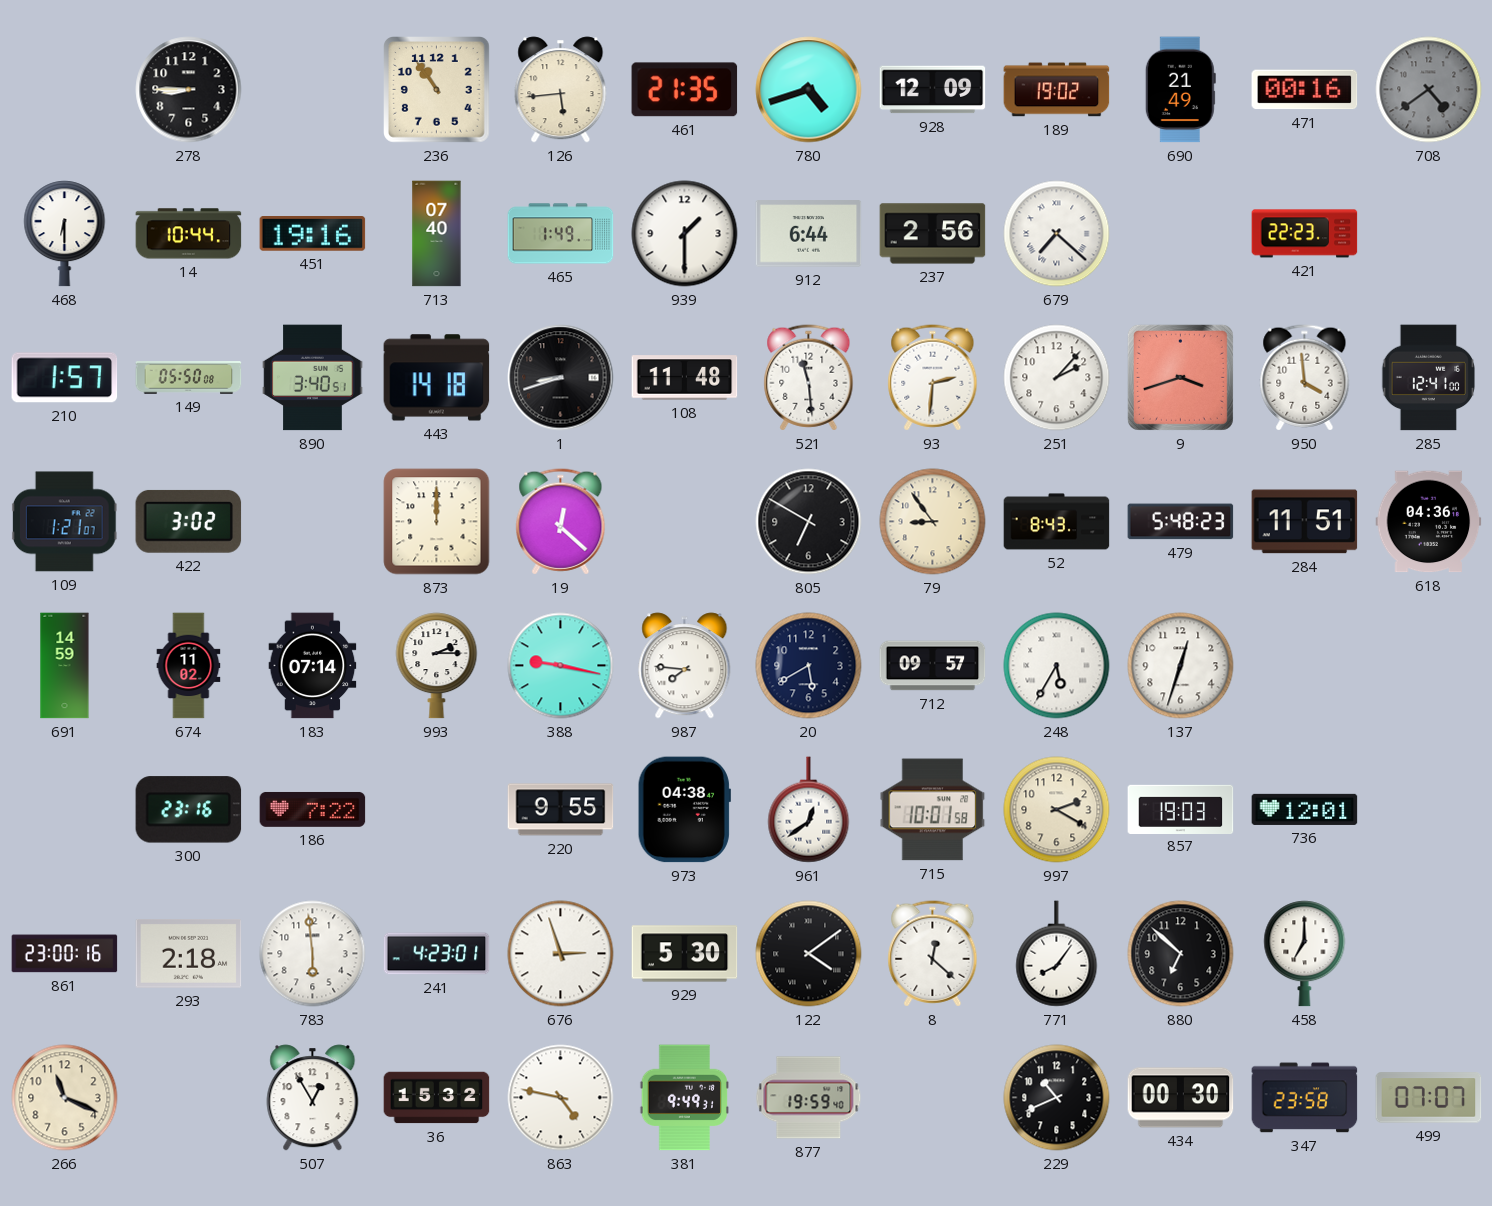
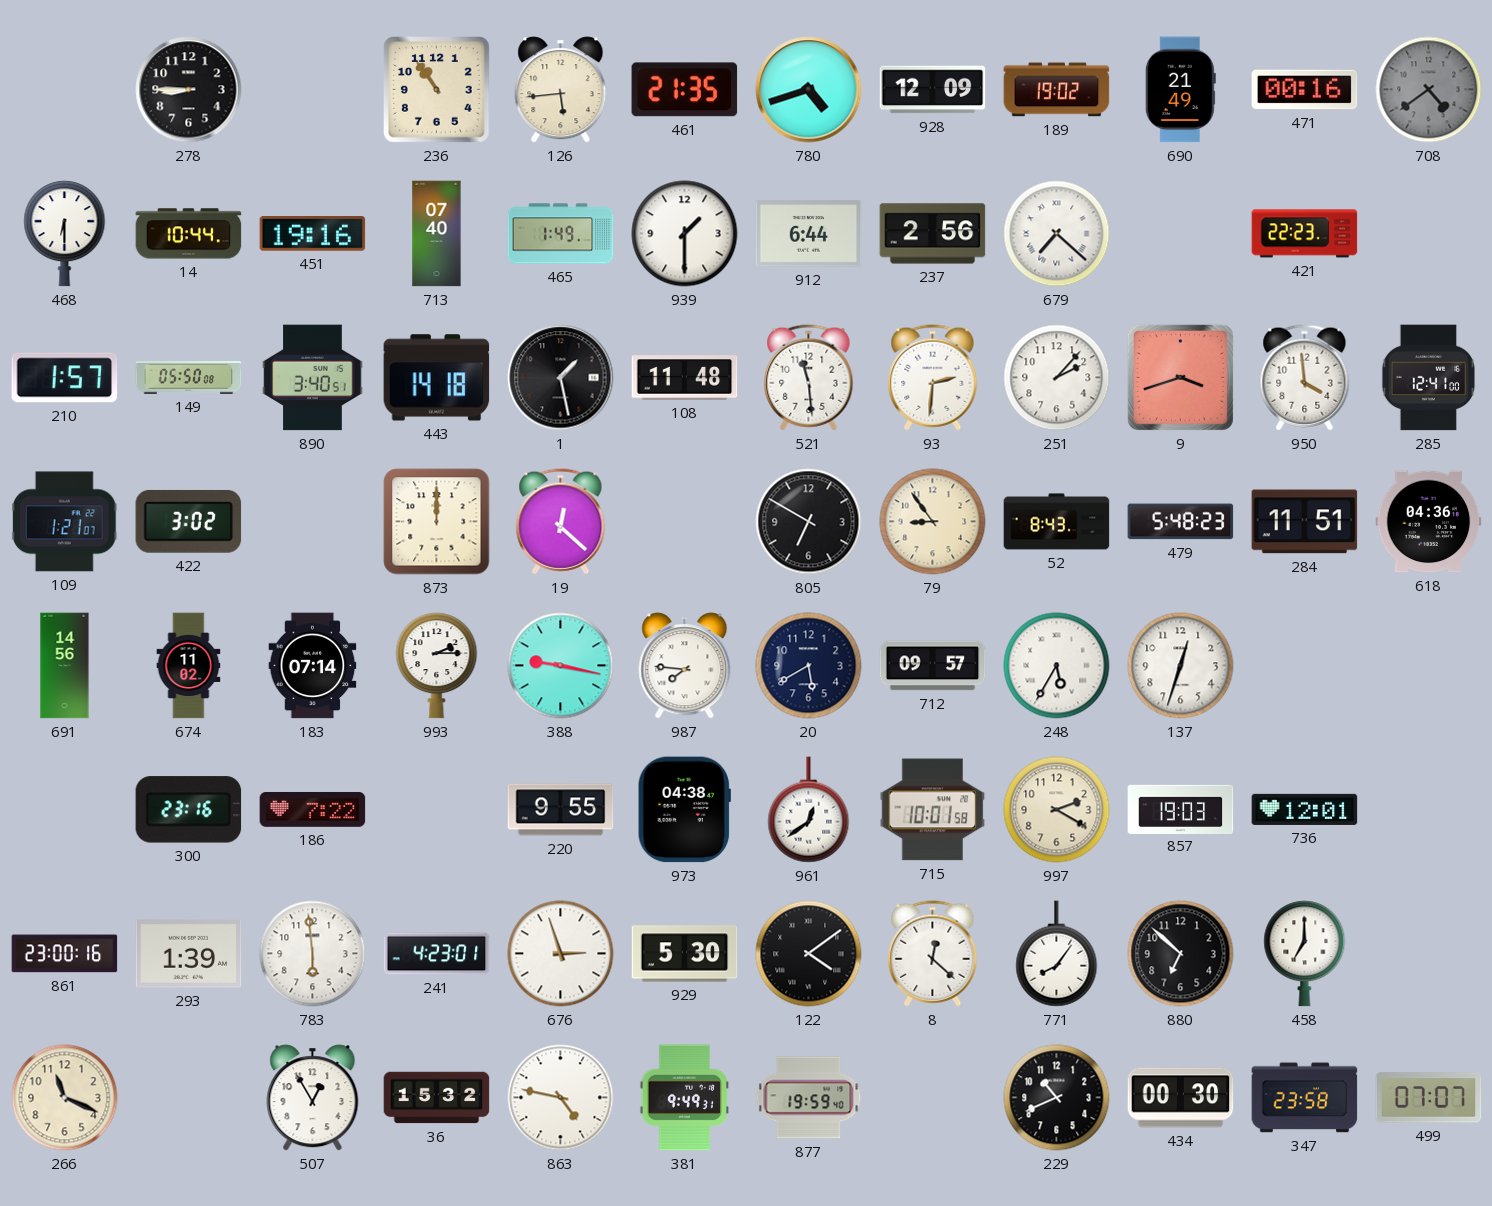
1: 8:42 -> 1:28 (561, 378)
691: 14:59 -> 14:56 (65, 666)
293: 2:18 -> 1:39 (189, 953)
